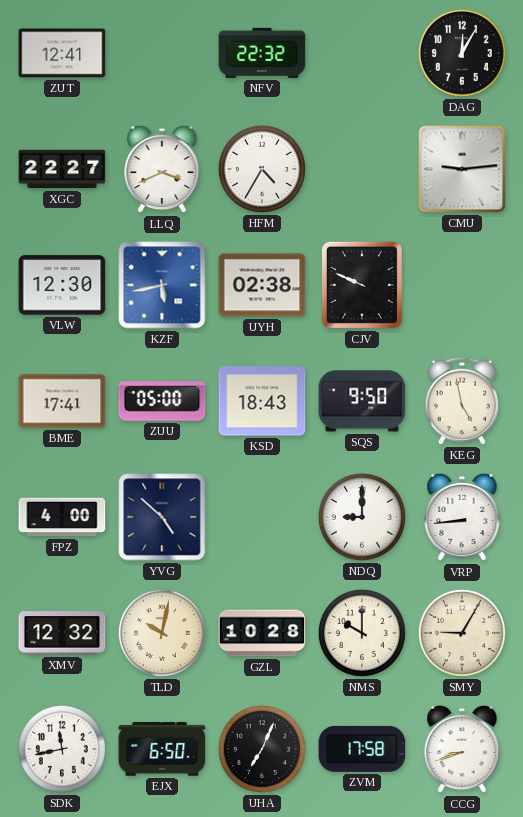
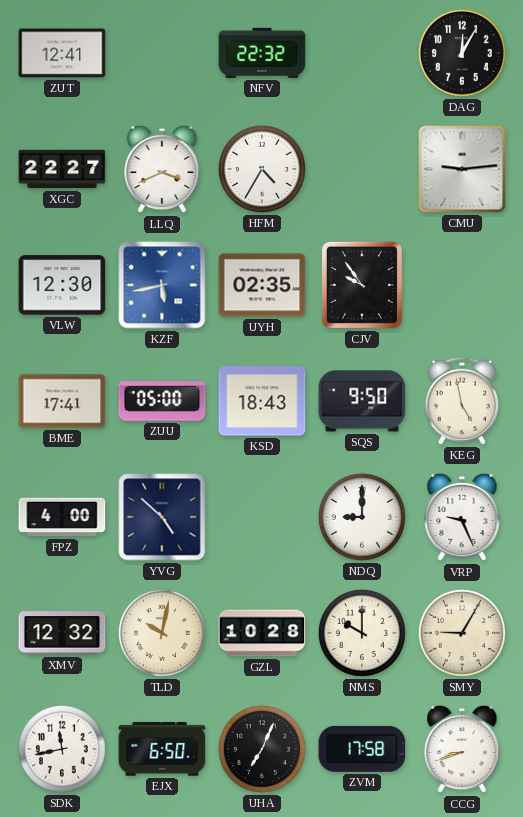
UYH: 02:38 -> 02:35 (262, 285)
CJV: 9:49 -> 9:54 (362, 285)
VRP: 8:44 -> 9:26 (462, 517)
